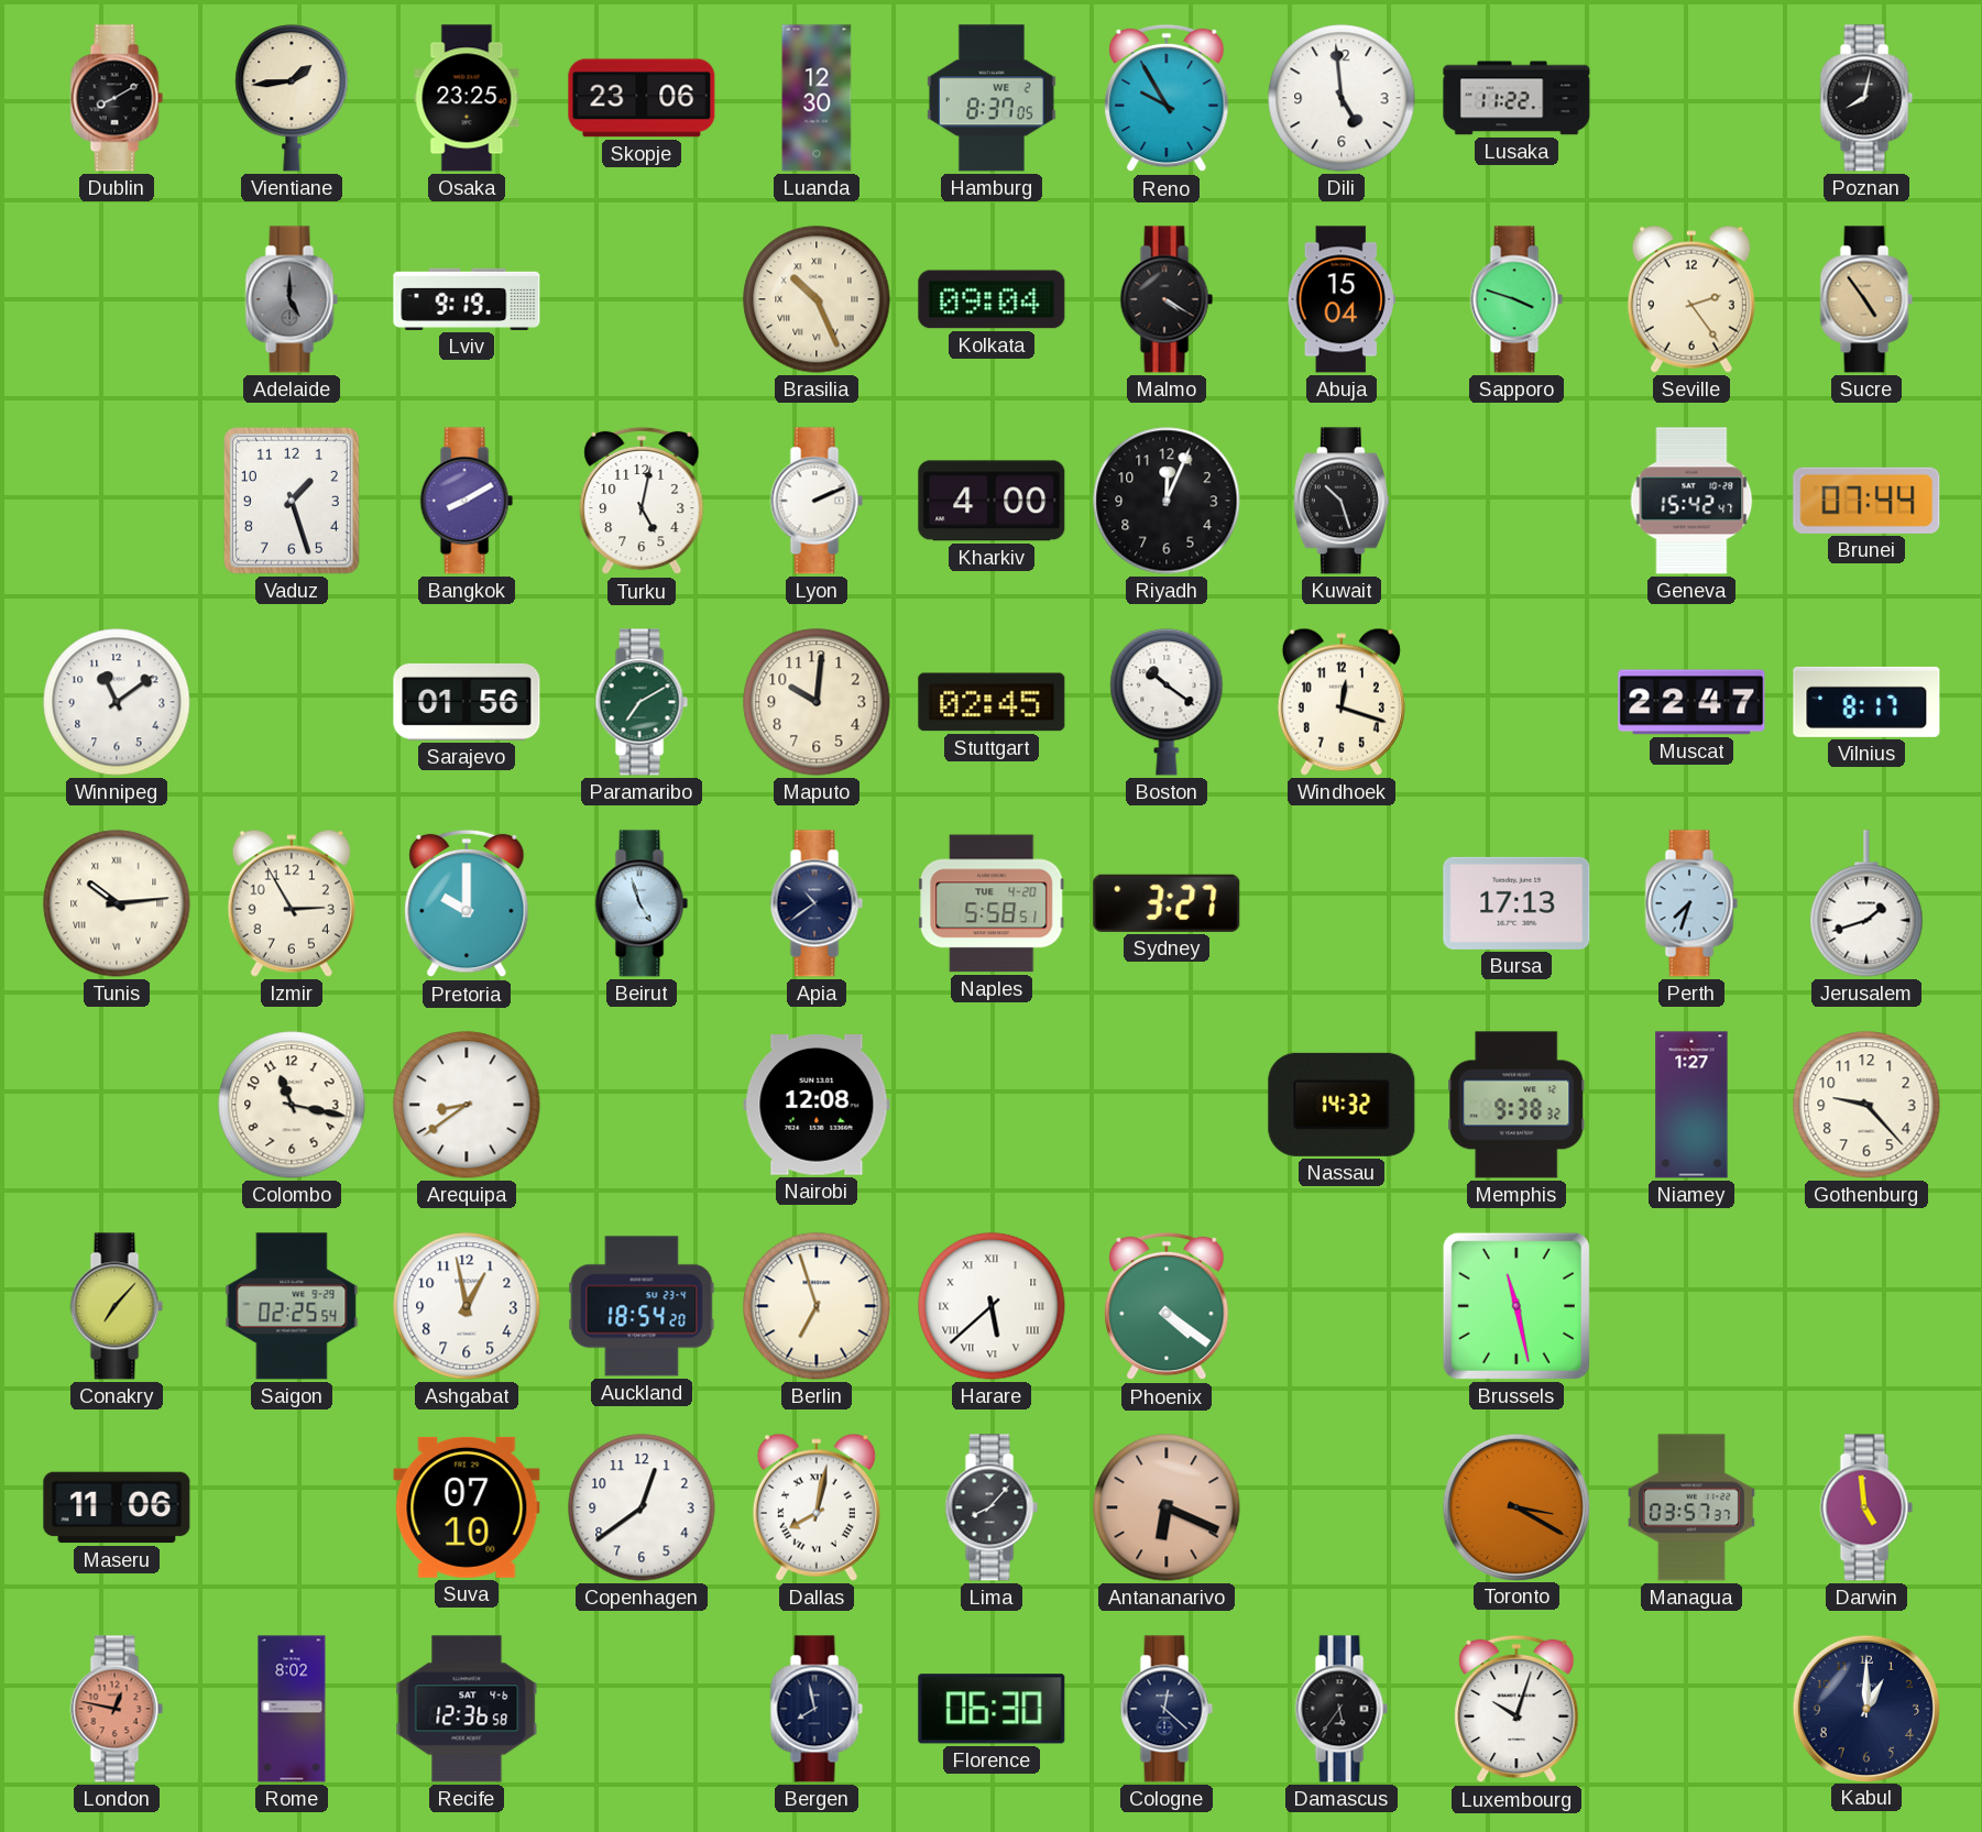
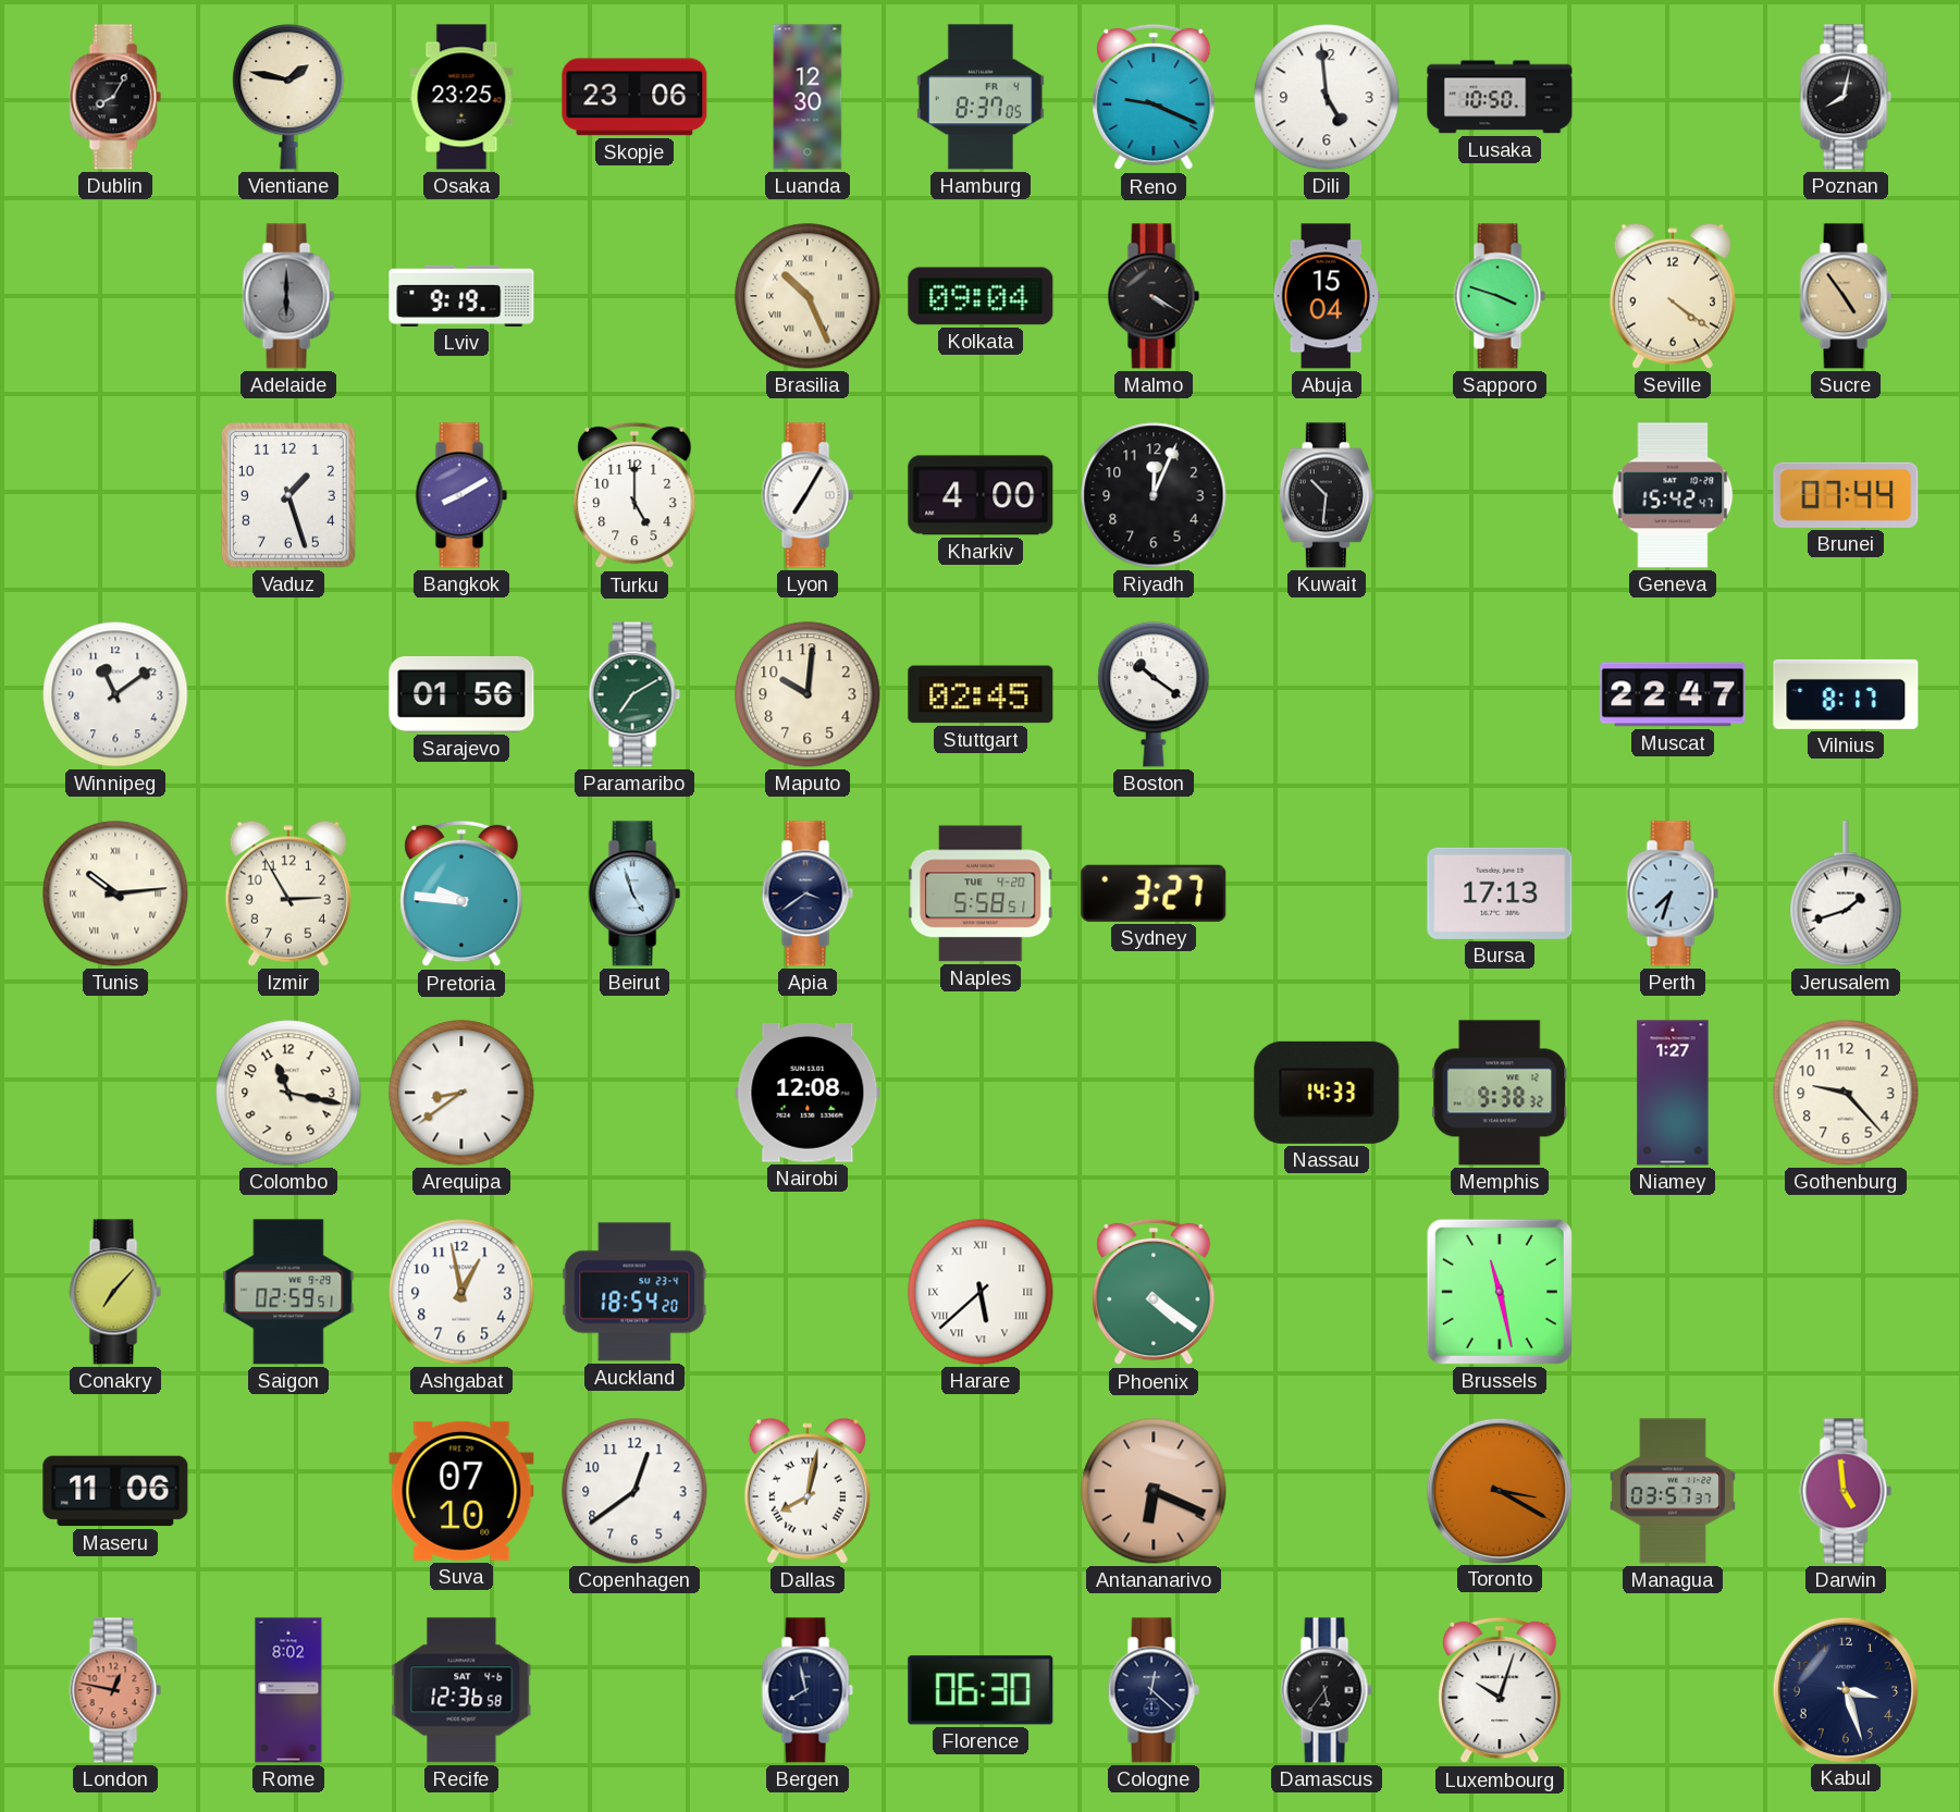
Dublin: 8:10 -> 8:05 (115, 97)
Vientiane: 1:44 -> 1:47 (288, 97)
Hamburg date: WE 2 -> FR 4 (981, 97)
Reno: 9:55 -> 9:19 (1154, 97)
Lusaka: 11:22 -> 10:50 (1500, 97)
Adelaide: 5:00 -> 6:00 (288, 296)
Seville: 2:24 -> 4:21 (1673, 296)
Turku: 5:02 -> 5:00 (634, 495)
Lyon: 2:11 -> 7:05 (808, 495)
Kuwait: 10:27 -> 10:31 (1327, 495)
Windhoek: 12:18 -> none (1342, 702)
Pretoria: 10:00 -> 9:46 (461, 893)
Apia: 10:39 -> 3:39 (808, 893)
Nassau: 14:32 -> 14:33 (1327, 1093)
Saigon: 02:25 -> 02:59 (288, 1292)
Berlin: 6:57 -> none (817, 1306)
Lima: 8:07 -> none (992, 1507)
Kabul: 1:00 -> 3:27 (1845, 1689)
